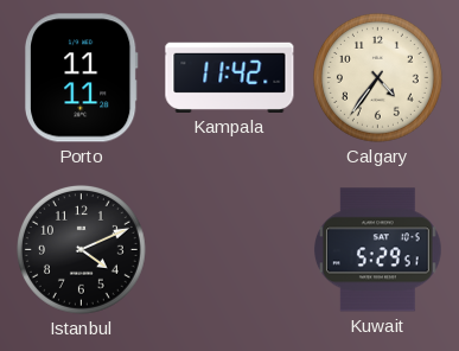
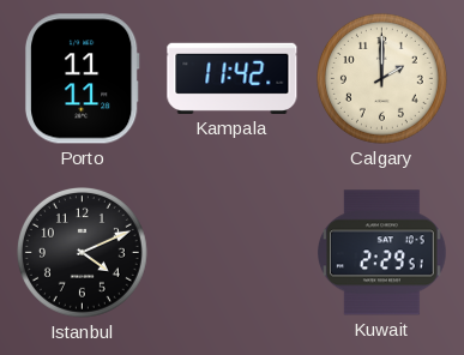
Calgary: 4:36 -> 2:00 (381, 78)
Kuwait: 5:29 -> 2:29 (382, 253)
